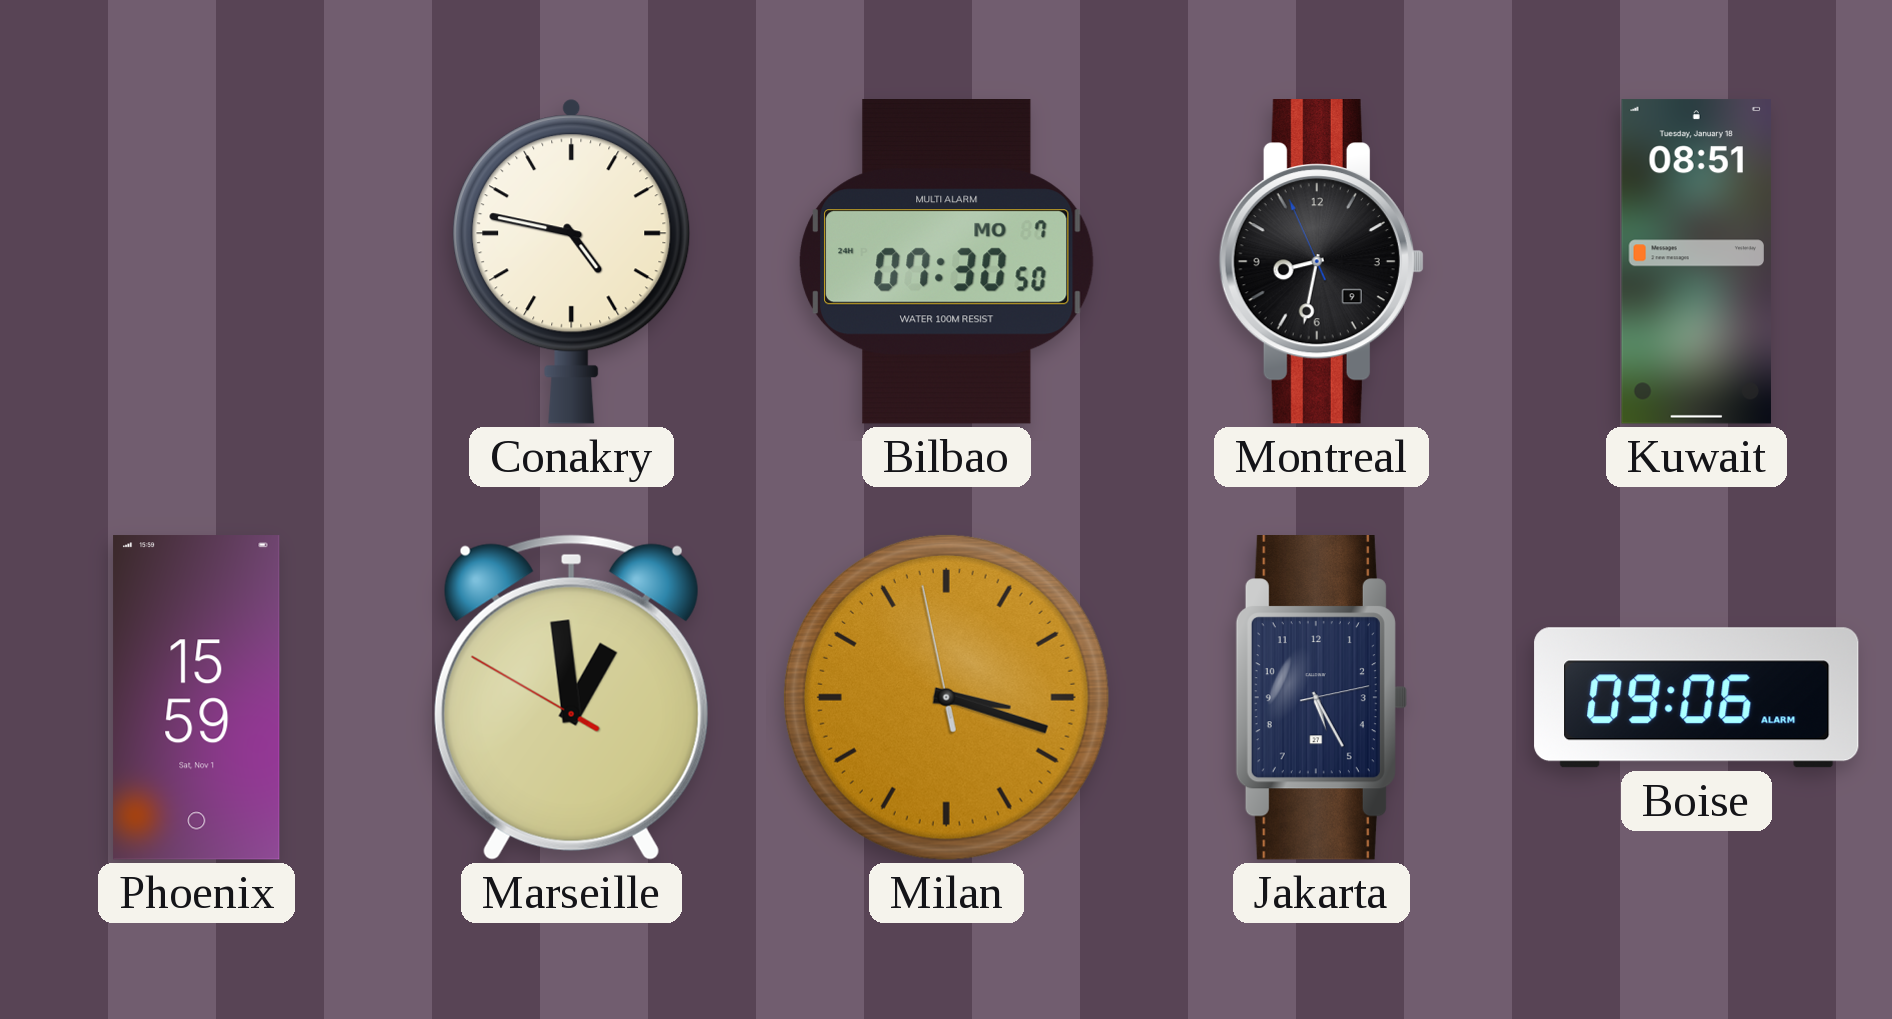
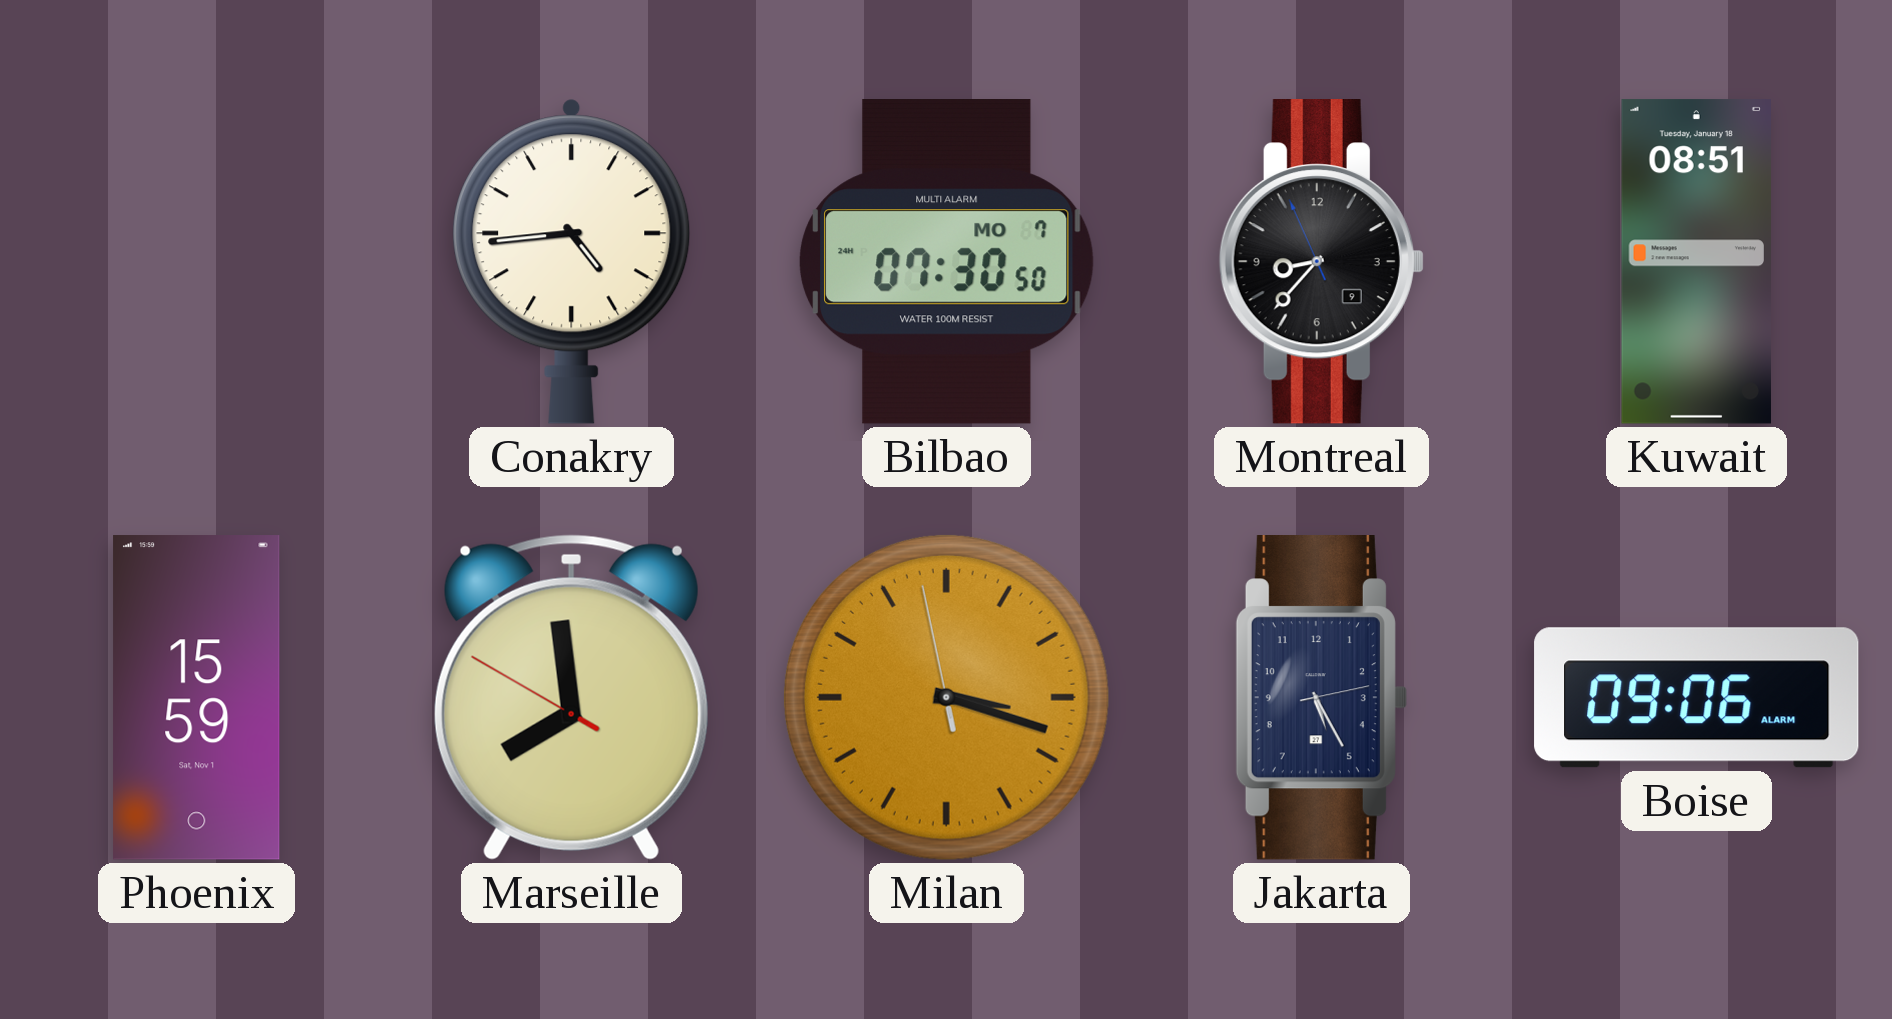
Conakry: 4:47 -> 4:44 (572, 261)
Montreal: 8:31 -> 8:36 (1321, 262)
Marseille: 12:58 -> 7:58 (571, 697)
